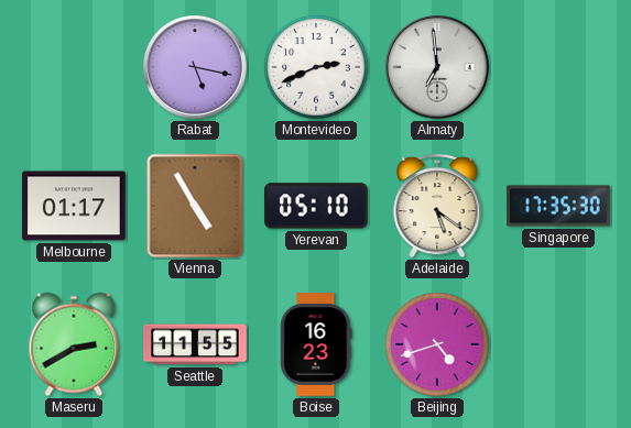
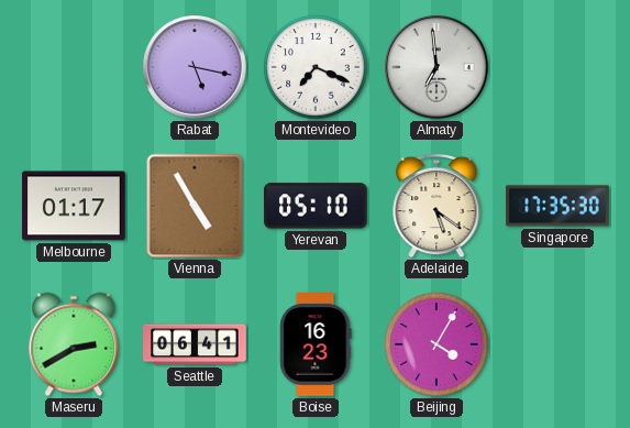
Montevideo: 2:41 -> 7:19 (316, 67)
Seattle: 11:55 -> 06:41 (195, 344)
Beijing: 4:42 -> 4:05 (436, 344)
